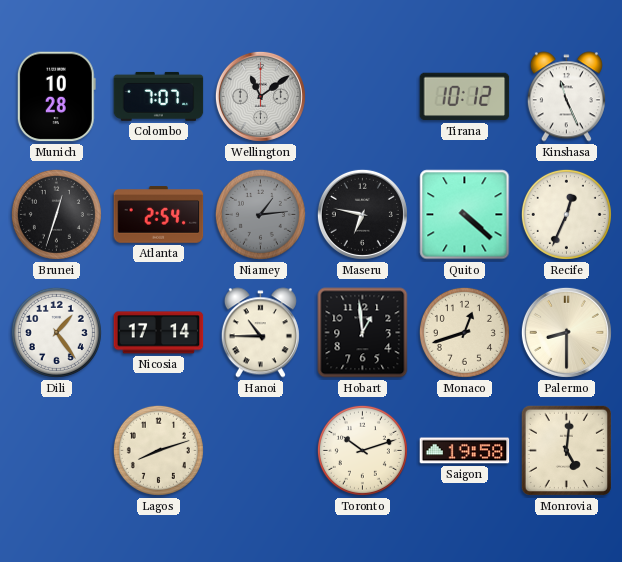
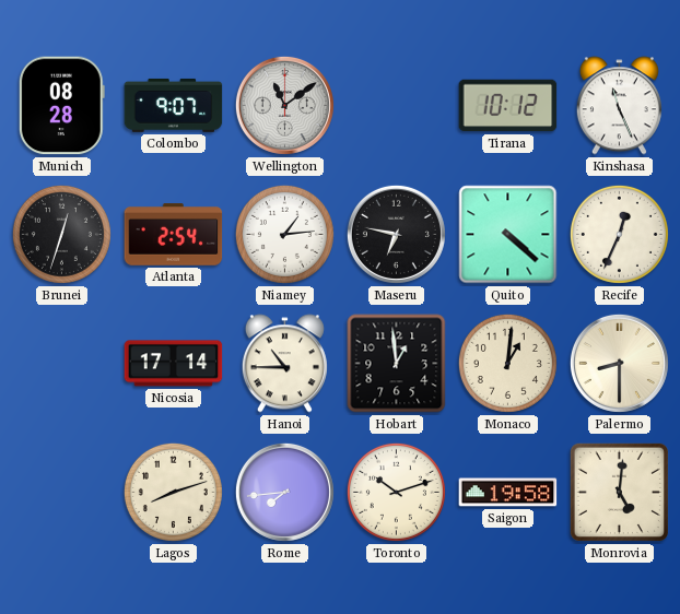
Munich: 10:28 -> 08:28 (61, 106)
Colombo: 7:07 -> 9:07 (174, 105)
Niamey dial: grey -> white (284, 234)
Dili: 1:24 -> none (56, 332)
Monaco: 12:42 -> 1:01 (507, 363)
Rome: none -> 7:44 (284, 492)
